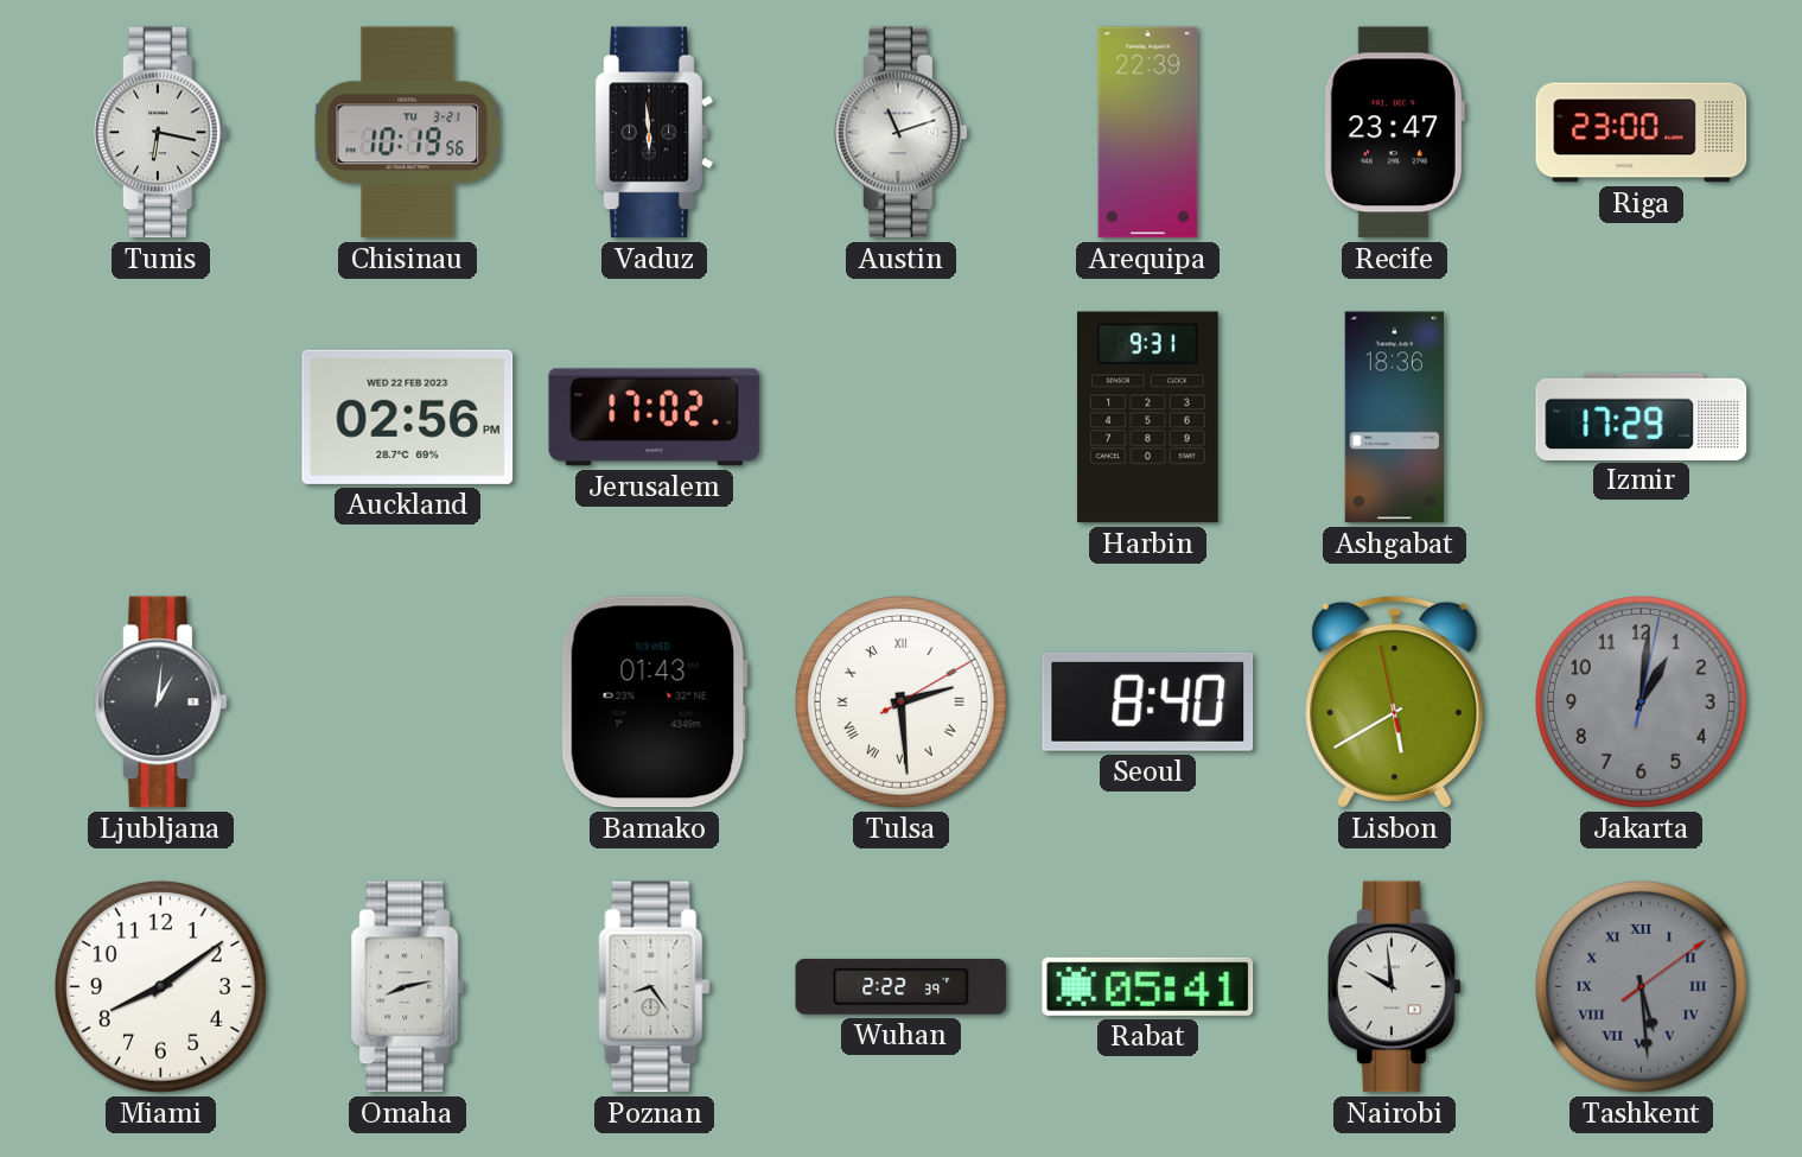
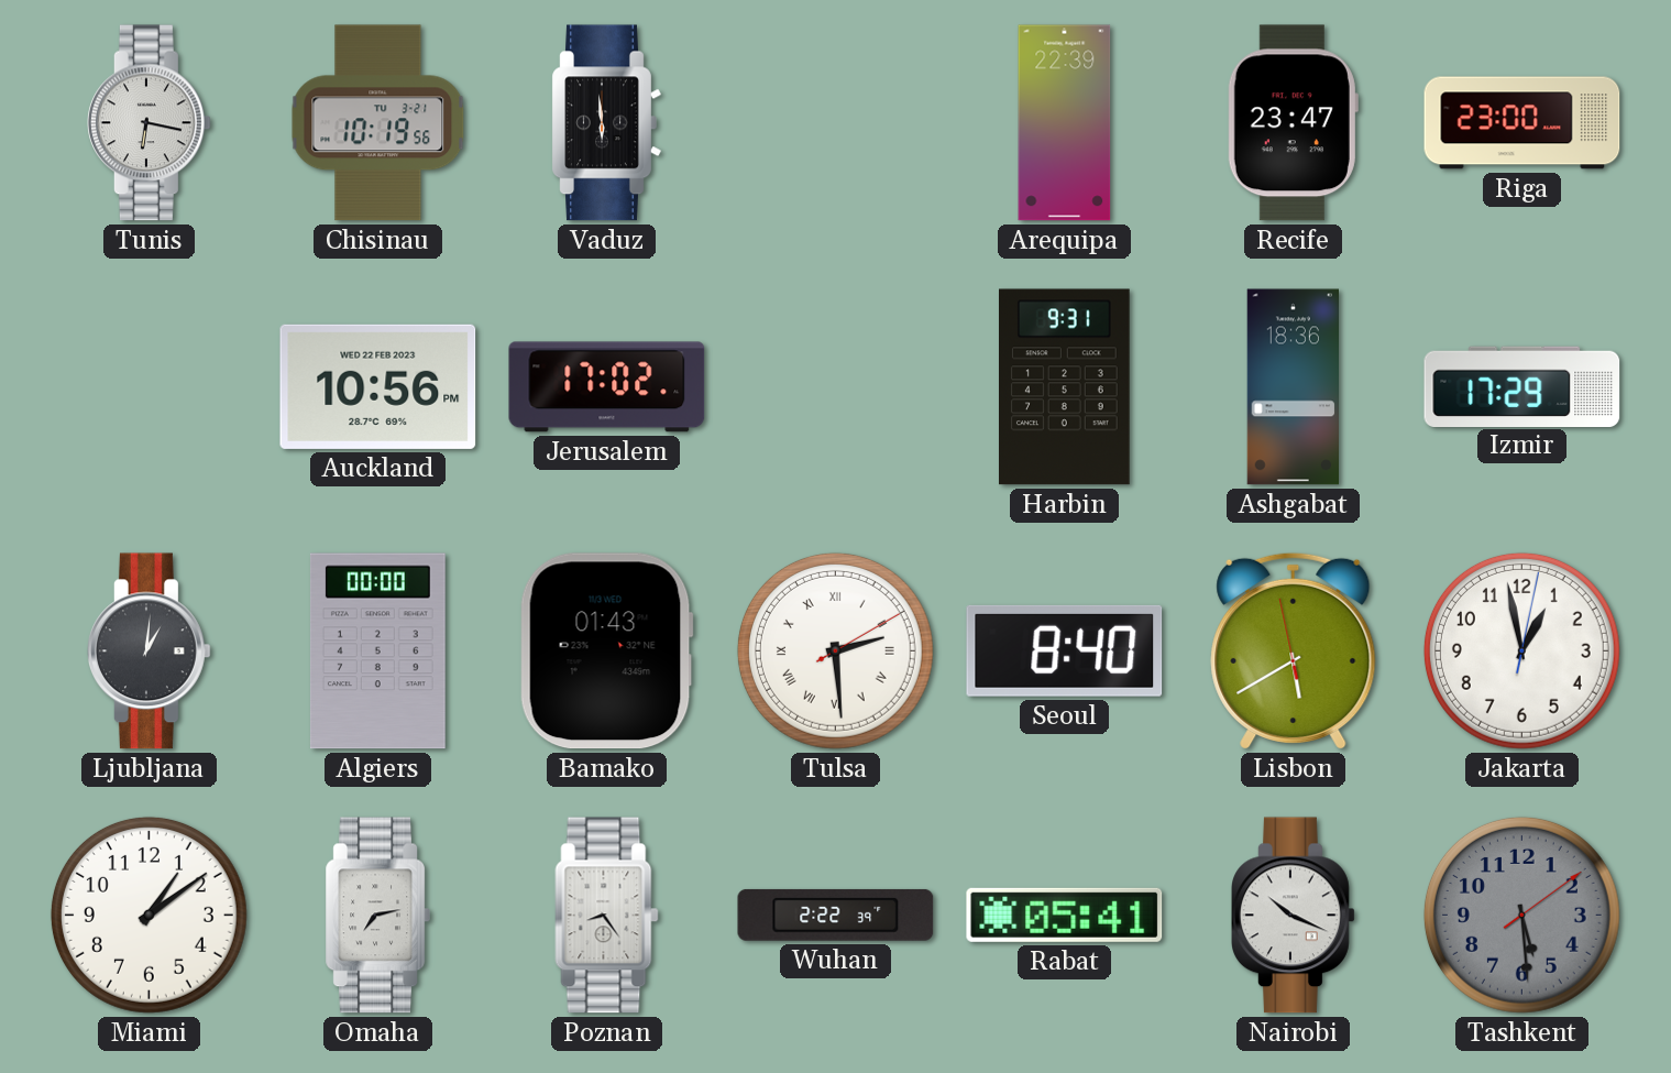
Austin: 11:12 -> none (902, 133)
Auckland: 02:56 -> 10:56 (378, 386)
Algiers: none -> 00:00 (377, 652)
Jakarta: 1:01 -> 12:58 (1521, 650)
Jakarta dial: grey -> white (1521, 650)
Miami: 8:09 -> 1:09 (149, 915)
Omaha: 8:13 -> 7:13 (377, 916)
Nairobi: 9:59 -> 10:19 (1294, 916)
Tashkent numerals: Roman -> Arabic (1521, 915)
